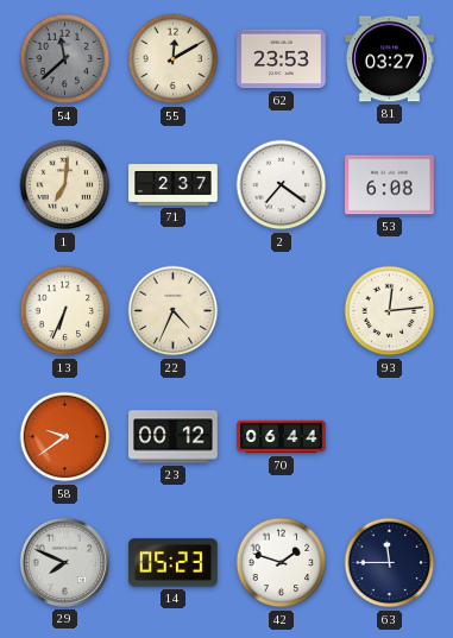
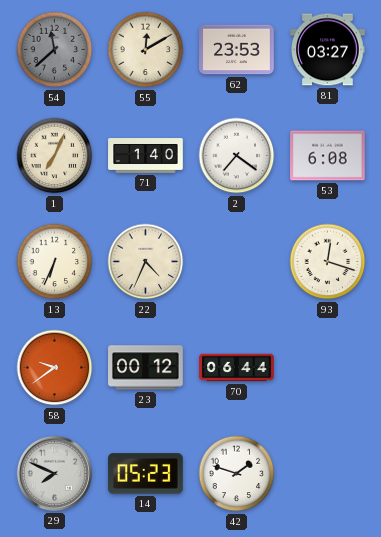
1: 7:01 -> 7:04 (55, 156)
71: 2:37 -> 1:40 (146, 156)
93: 12:14 -> 12:18 (328, 262)
63: 11:45 -> none (390, 563)
